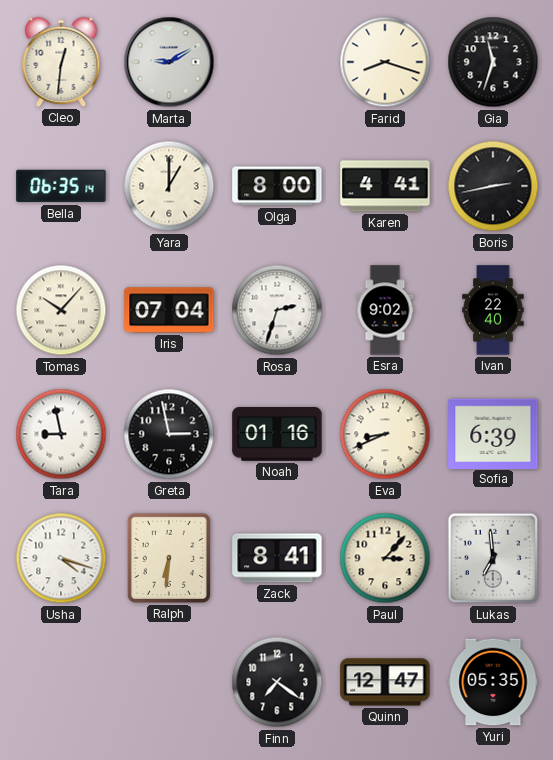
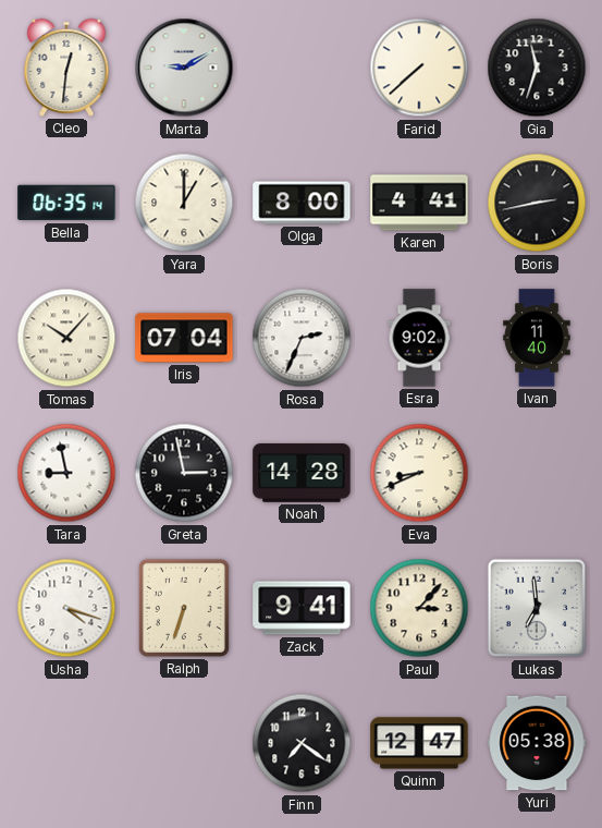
Farid: 8:18 -> 7:38 (419, 68)
Rosa: 2:33 -> 2:34 (302, 338)
Ivan: 22:40 -> 11:40 (537, 338)
Noah: 01:16 -> 14:28 (302, 474)
Sofia: 6:39 -> none (493, 433)
Ralph: 6:31 -> 6:33 (184, 608)
Zack: 8:41 -> 9:41 (302, 608)
Yuri: 05:35 -> 05:38 (537, 743)
